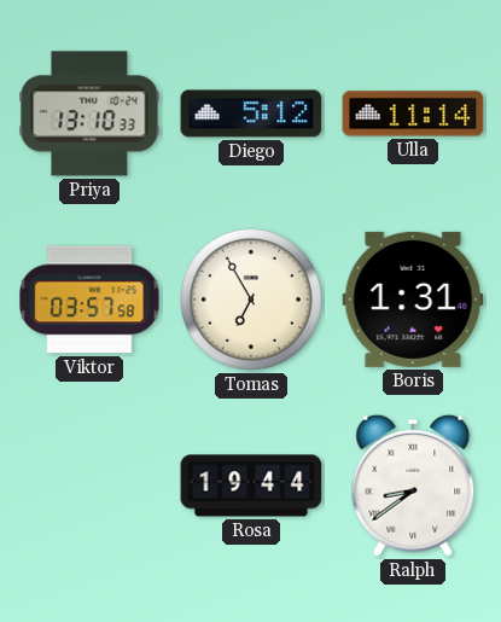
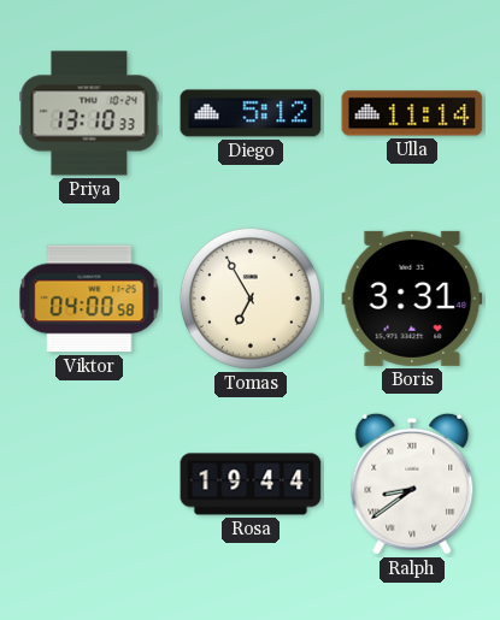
Viktor: 03:57 -> 04:00 (89, 299)
Boris: 1:31 -> 3:31 (412, 299)
